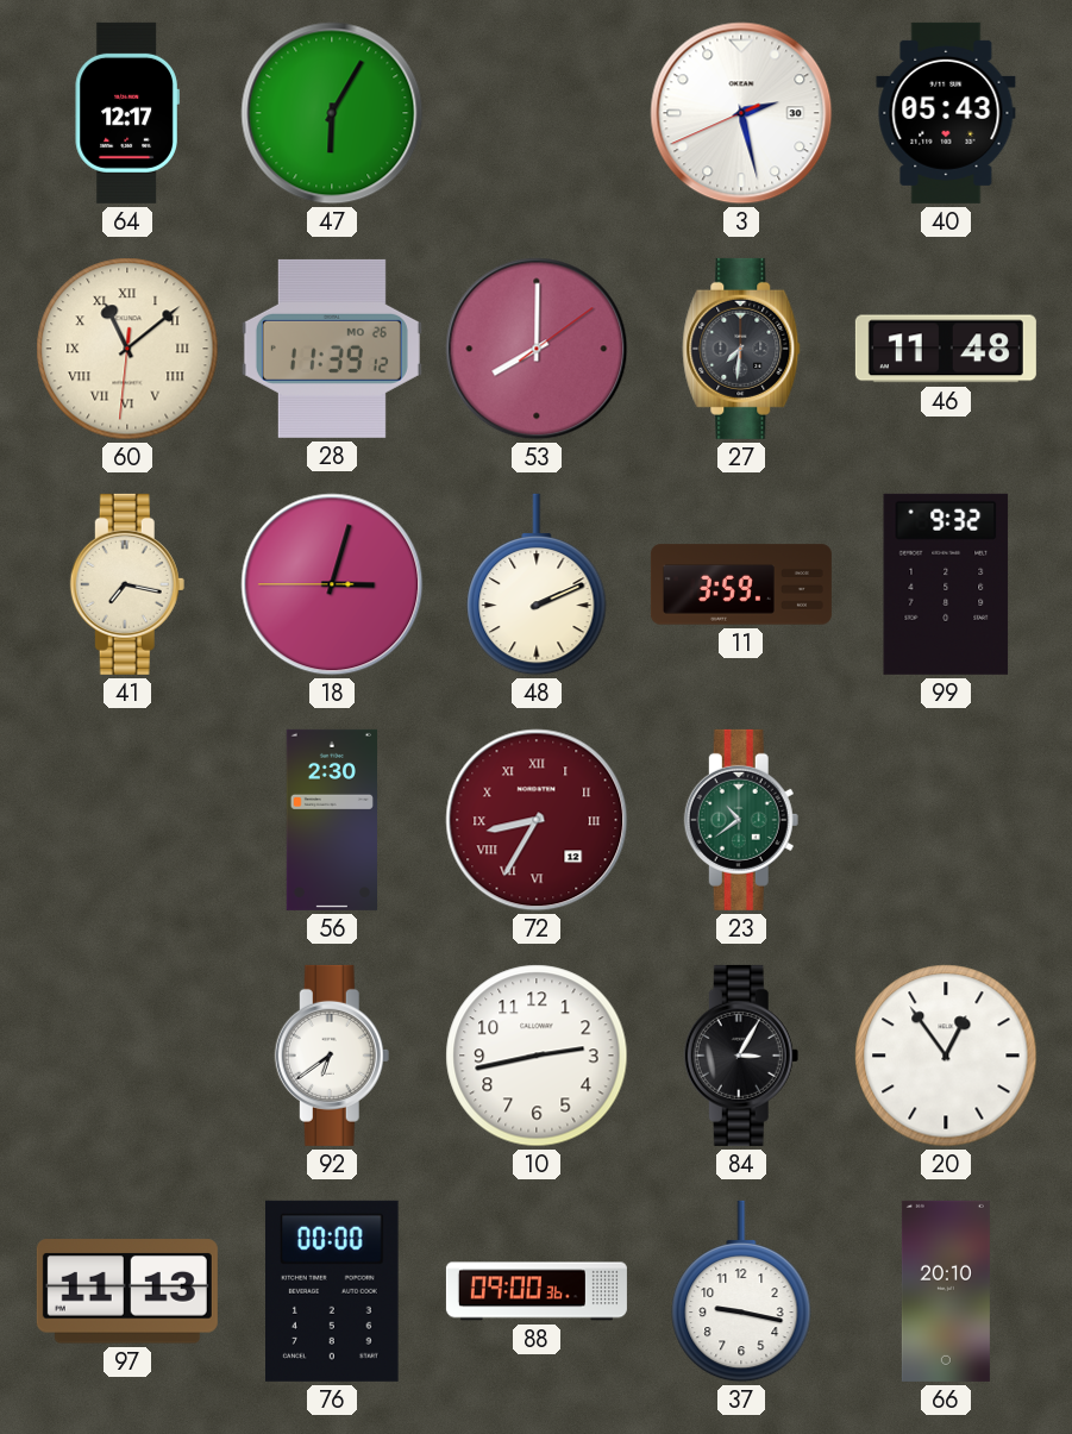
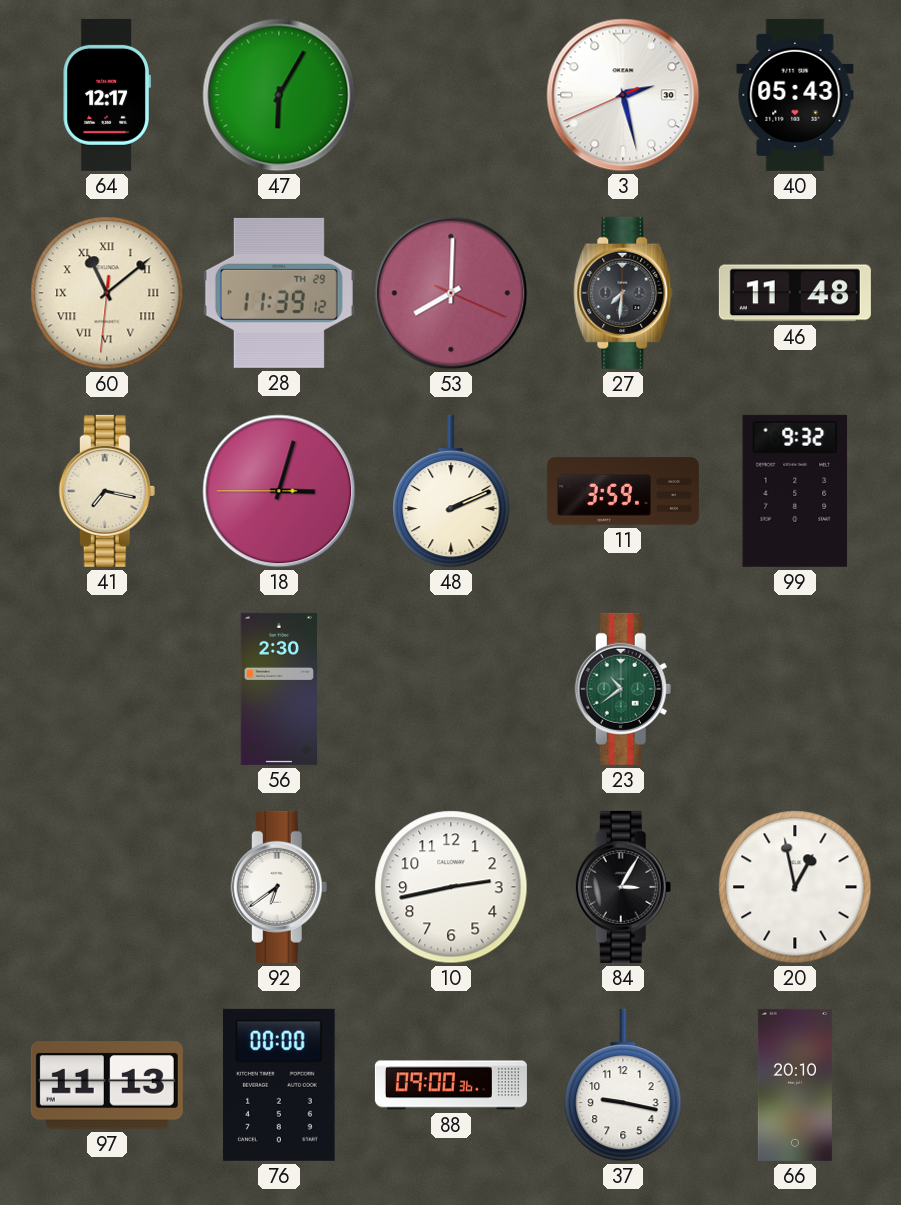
28 date: MO 26 -> TH 29 (279, 293)
53: 8:00:09 -> 8:00:19 (451, 293)
72: 8:35 -> none (537, 820)
20: 12:54 -> 12:58 (795, 887)
